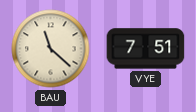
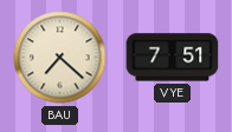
BAU: 11:22 -> 7:22 (60, 58)
